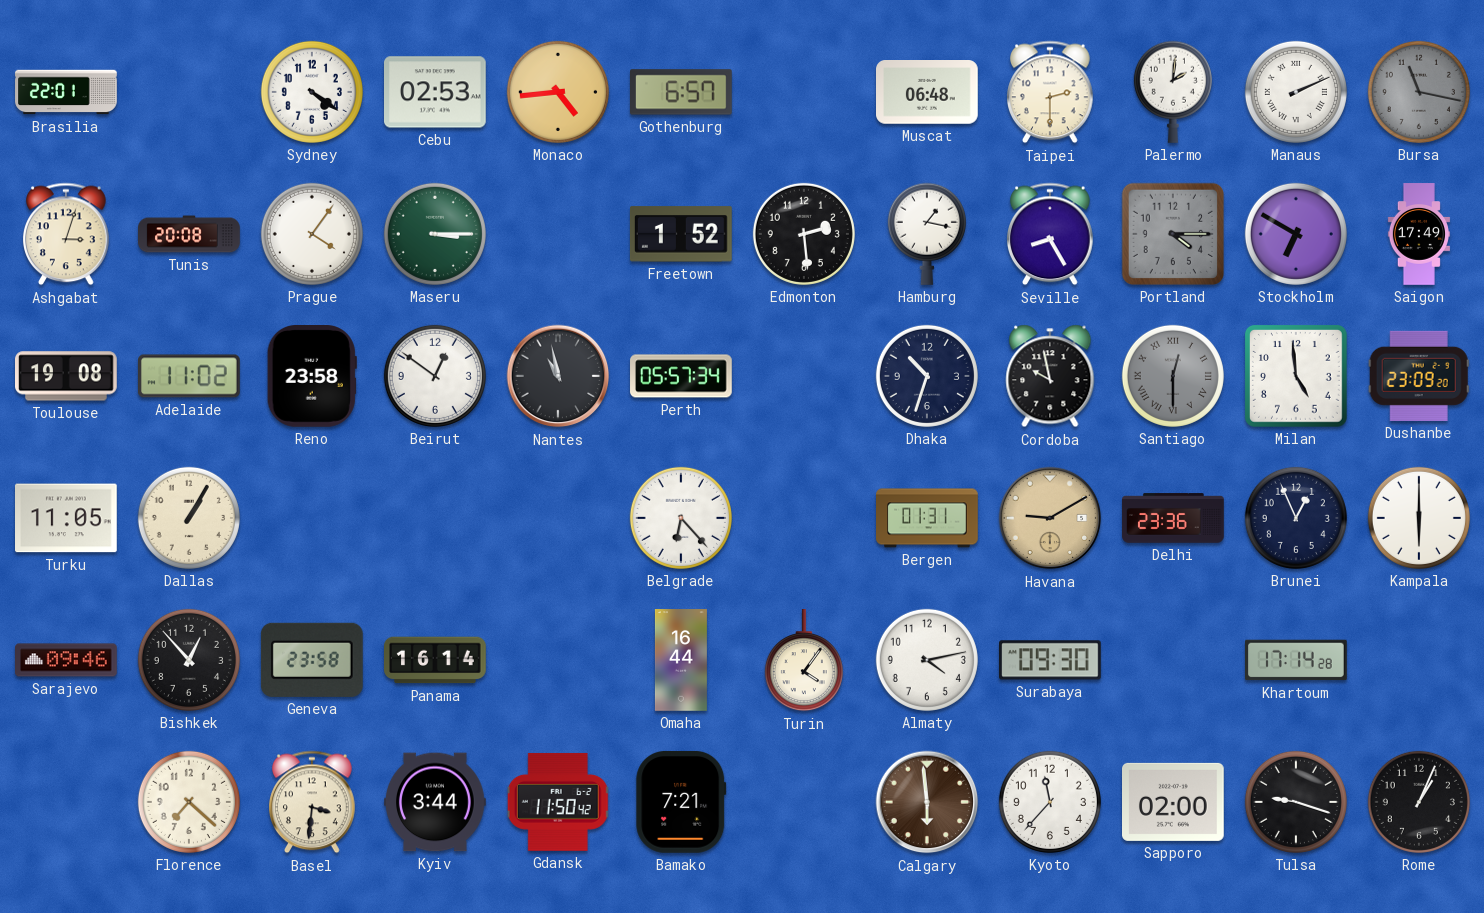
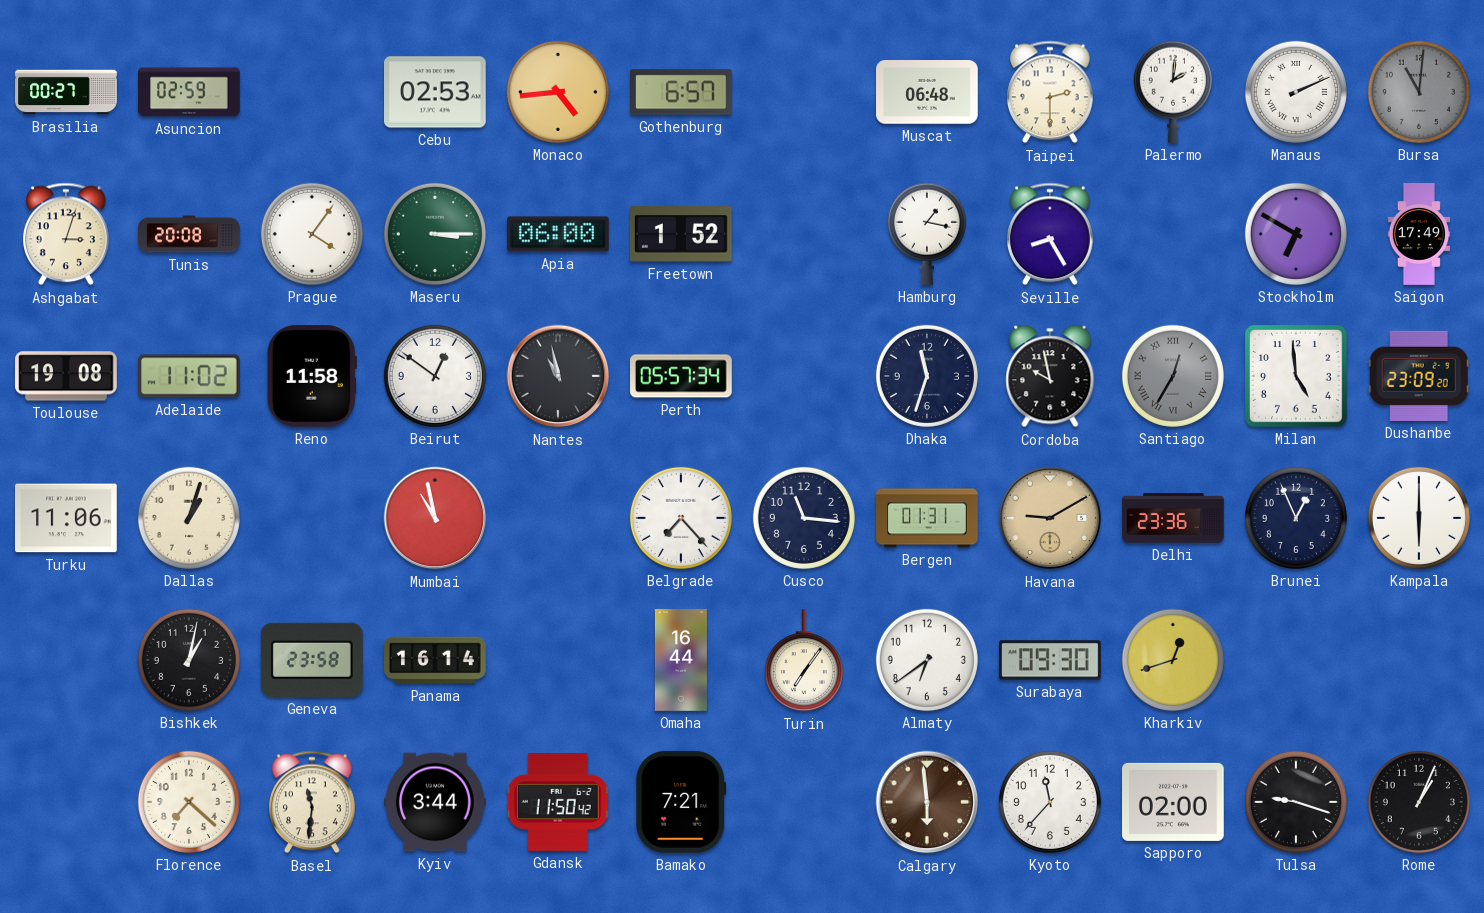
Brasilia: 22:01 -> 00:27 (66, 92)
Asuncion: none -> 02:59 (189, 92)
Sydney: 4:21 -> none (312, 92)
Bursa: 11:17 -> 11:01 (1419, 92)
Apia: none -> 06:00 (559, 234)
Edmonton: 2:29 -> none (804, 234)
Portland: 4:15 -> none (1173, 234)
Reno: 23:58 -> 11:58 (312, 377)
Dhaka: 10:33 -> 11:33 (927, 376)
Santiago: 12:30 -> 12:35 (1173, 376)
Turku: 11:05 -> 11:06 (67, 518)
Dallas: 1:05 -> 1:03 (189, 518)
Mumbai: none -> 10:58 (435, 518)
Belgrade: 6:23 -> 7:23 (681, 518)
Cusco: none -> 11:16 (804, 518)
Sarajevo: 09:46 -> none (66, 660)
Bishkek: 12:53 -> 1:02 (189, 660)
Turin: 4:06 -> 7:06 (804, 661)
Almaty: 4:13 -> 6:39 (927, 660)
Kharkiv: none -> 12:42 (1173, 660)
Khartoum: 17:14 -> none (1297, 660)
Basel: 3:31 -> 11:31 (313, 802)
